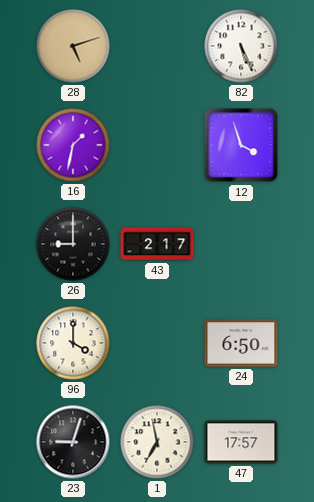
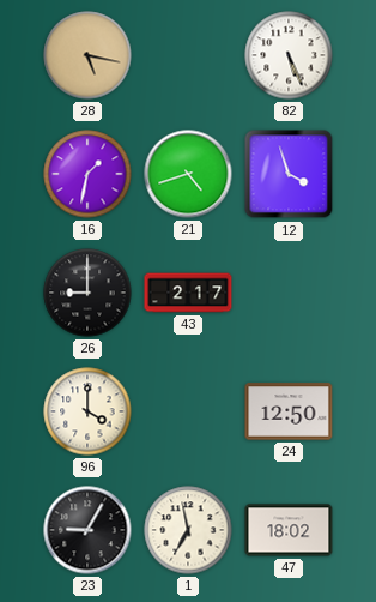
28: 5:12 -> 5:17 (87, 55)
21: none -> 4:42 (188, 174)
24: 6:50 -> 12:50 (289, 411)
23: 9:03 -> 9:05 (87, 530)
47: 17:57 -> 18:02 (289, 530)
